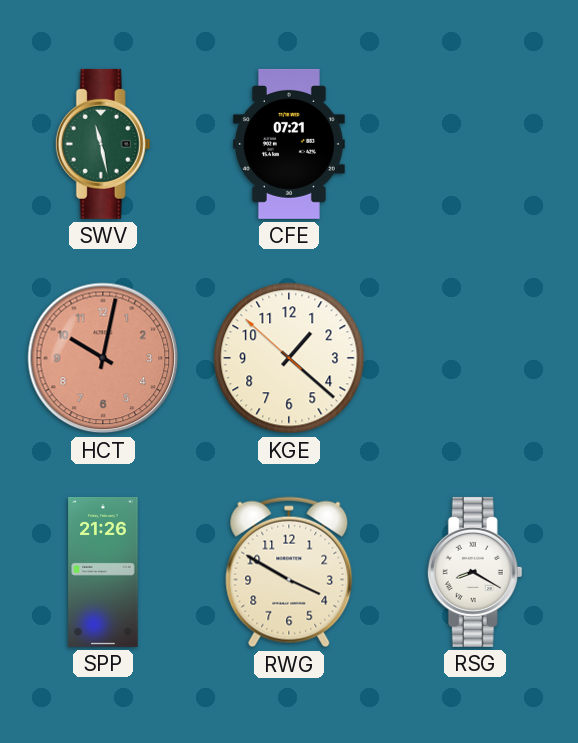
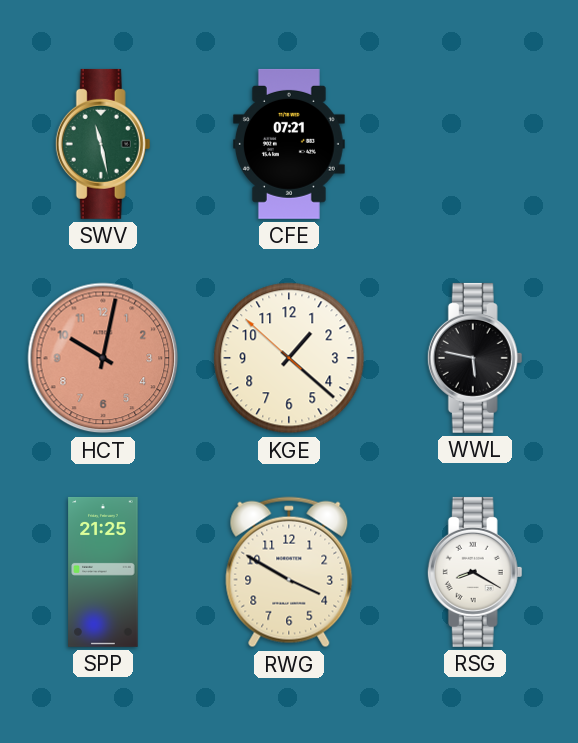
WWL: none -> 5:47 (475, 358)
SPP: 21:26 -> 21:25 (103, 572)
